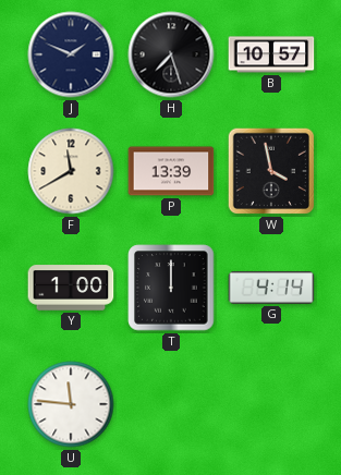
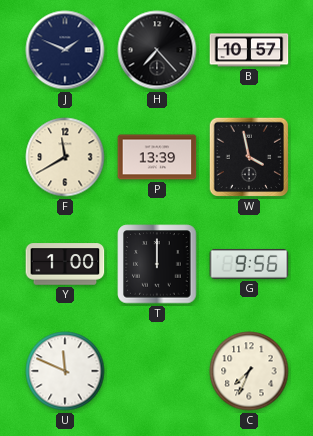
H: 7:27 -> 7:23 (157, 50)
G: 4:14 -> 9:56 (249, 264)
U: 11:46 -> 11:49 (65, 371)
C: none -> 7:34 (249, 371)
